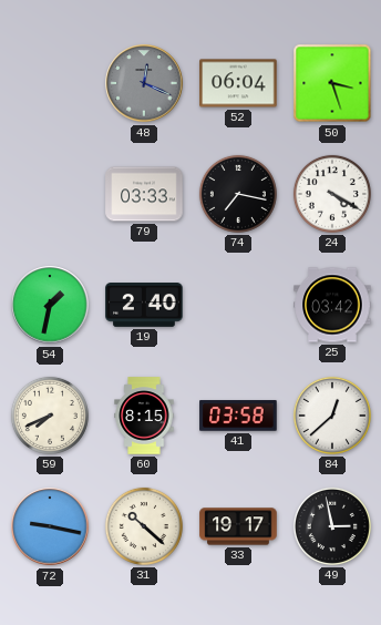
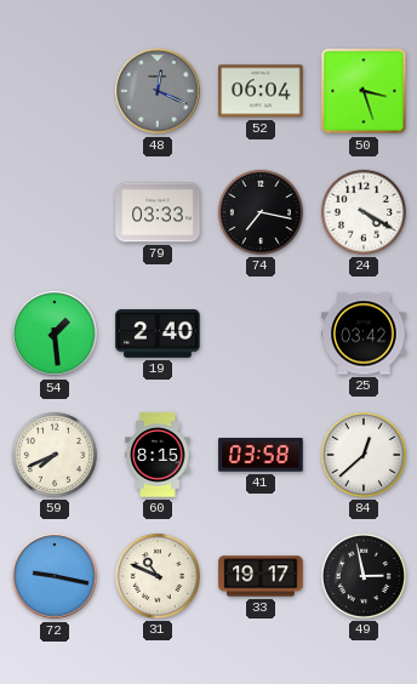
54: 1:32 -> 1:29 (55, 334)
31: 10:22 -> 10:49 (158, 576)
